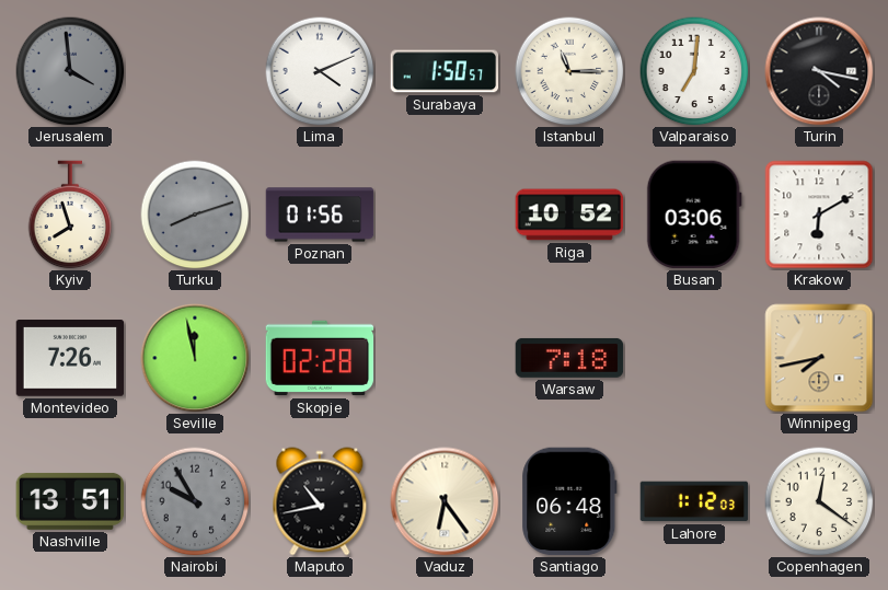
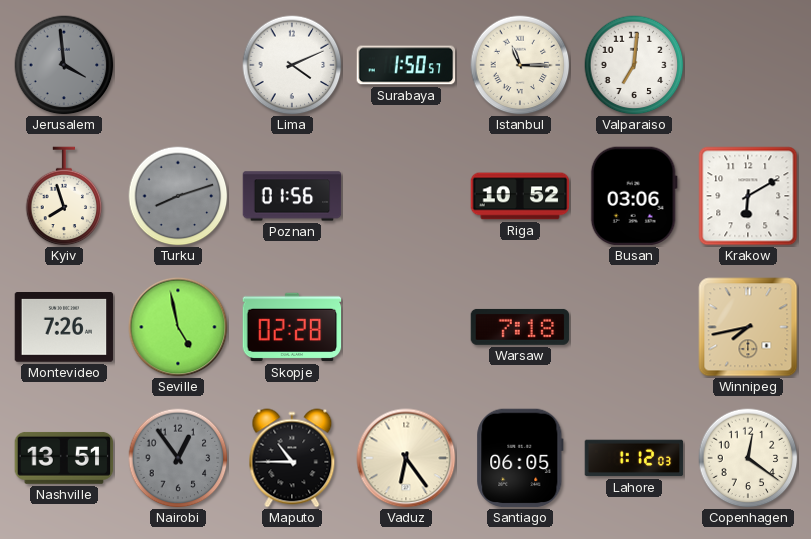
Turin: 4:17 -> none (819, 71)
Seville: 11:58 -> 4:58 (178, 327)
Nairobi: 9:55 -> 12:54 (178, 458)
Maputo: 10:43 -> 10:45 (292, 458)
Santiago: 06:48 -> 06:05 (520, 458)
